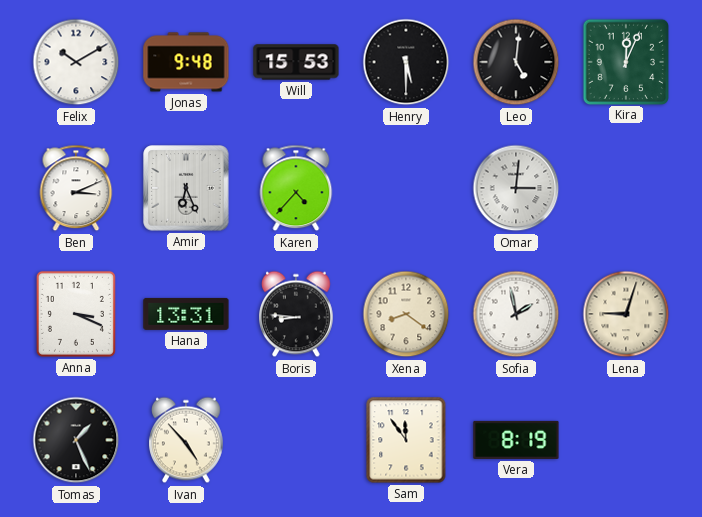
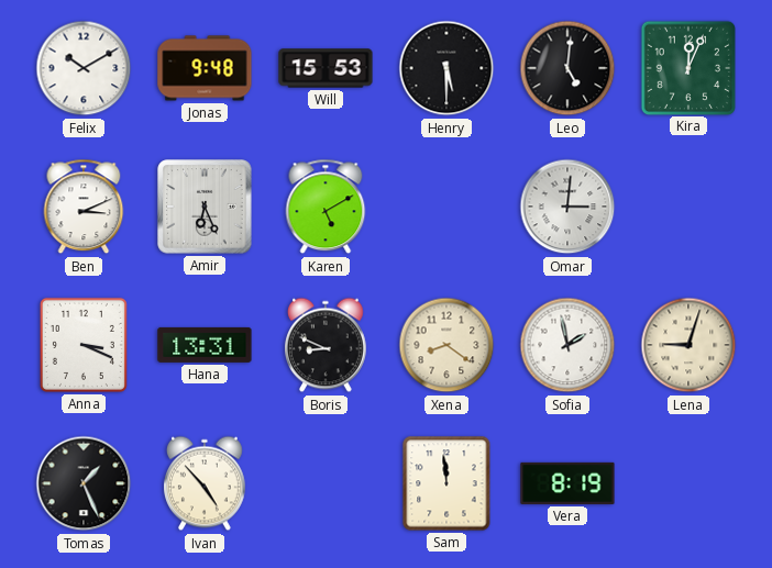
Karen: 4:37 -> 5:10 (326, 207)
Boris: 8:46 -> 8:49 (327, 345)
Sam: 11:54 -> 11:59 (446, 483)
